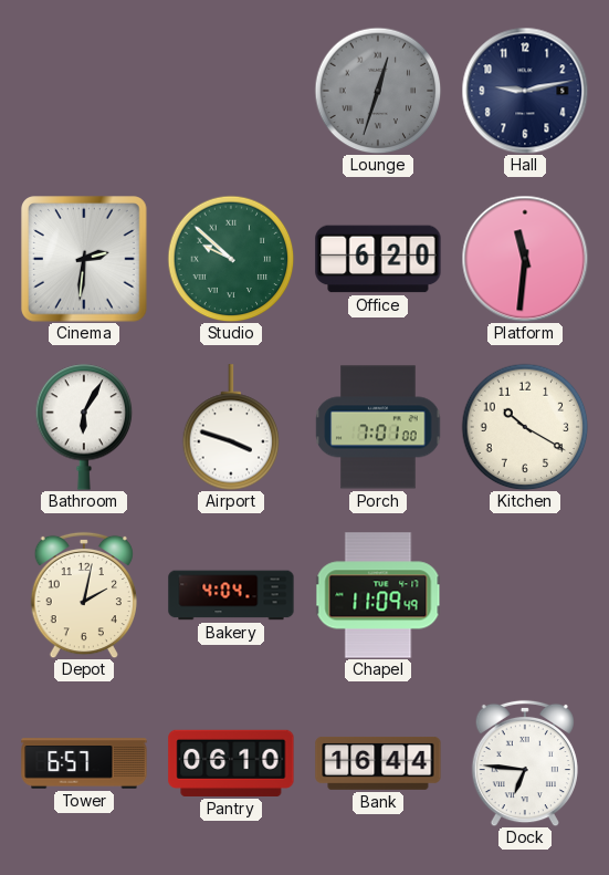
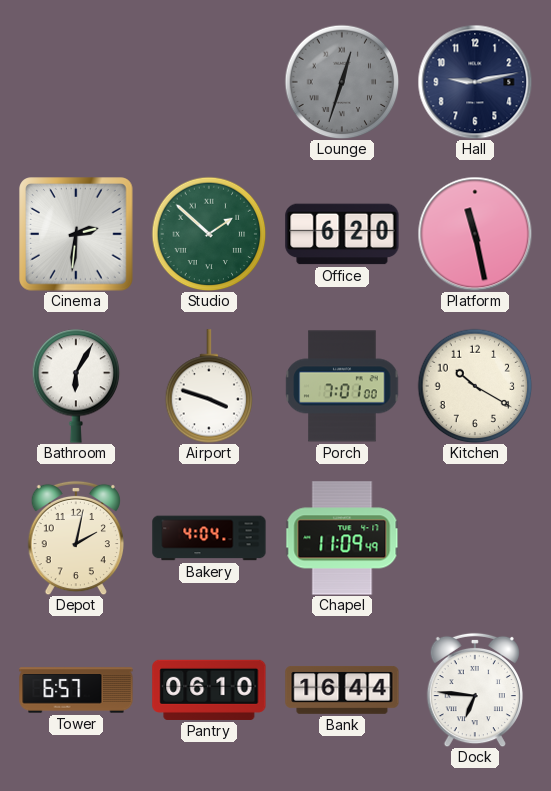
Studio: 9:52 -> 1:52 (209, 234)
Platform: 11:31 -> 11:28 (475, 234)
